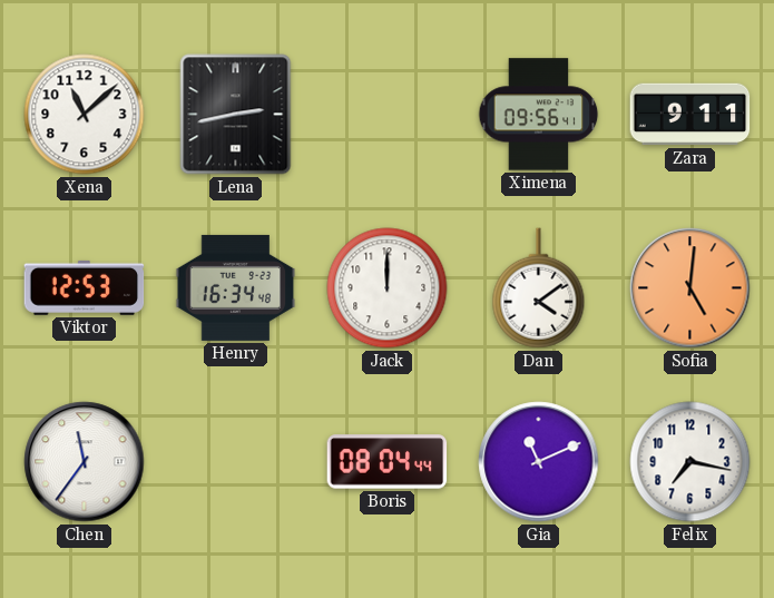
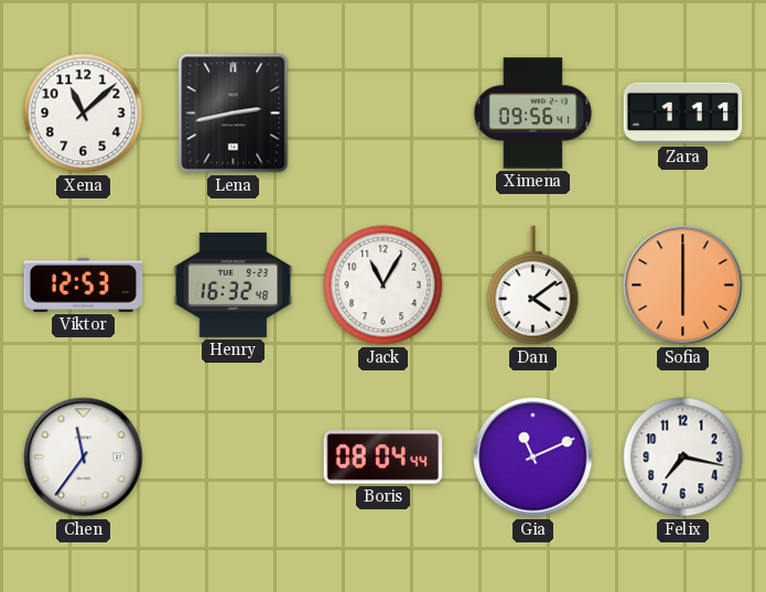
Zara: 9:11 -> 1:11 (683, 114)
Henry: 16:34 -> 16:32 (234, 284)
Jack: 12:00 -> 11:05 (384, 286)
Sofia: 5:01 -> 6:00 (683, 286)
